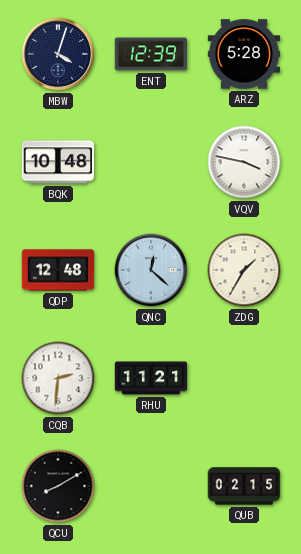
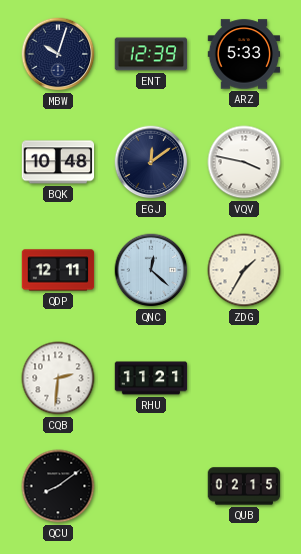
MBW: 4:03 -> 10:03 (58, 54)
ARZ: 5:28 -> 5:33 (244, 54)
EGJ: none -> 12:09 (151, 162)
QDP: 12:48 -> 12:11 (58, 270)
QCU: 8:10 -> 8:09 (58, 486)
